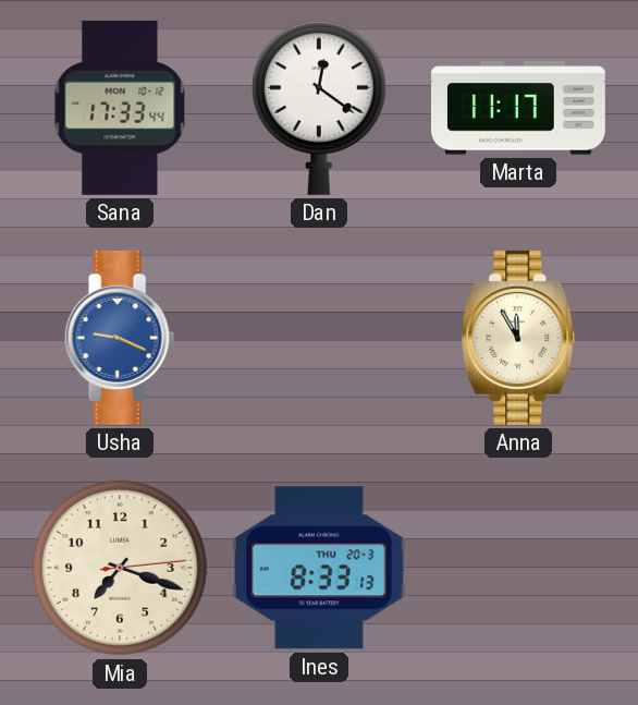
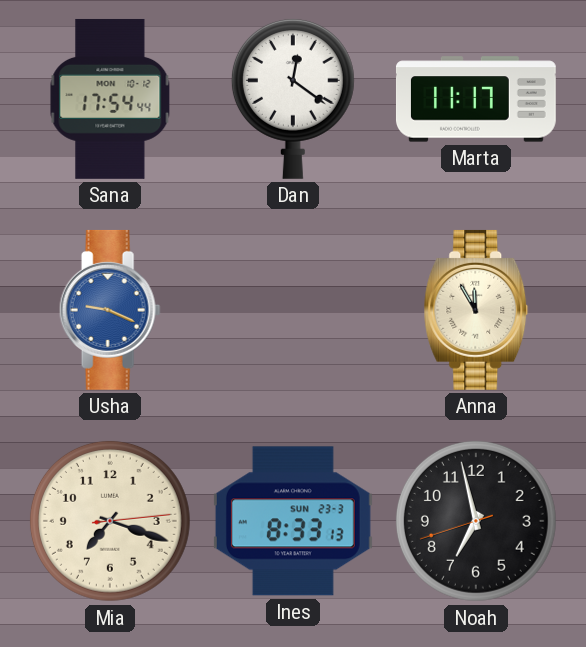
Sana: 17:33 -> 17:54 (110, 99)
Ines date: THU 20-3 -> SUN 23-3 (293, 521)
Noah: none -> 6:57 (476, 521)
